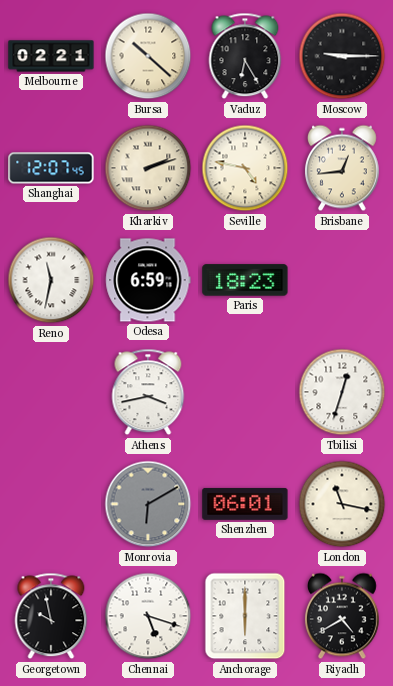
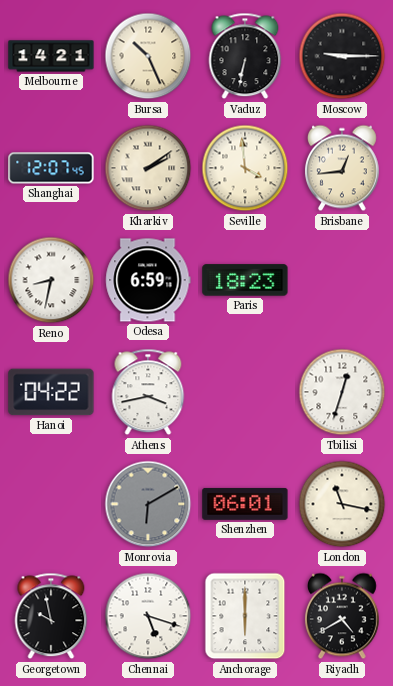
Melbourne: 02:21 -> 14:21 (51, 56)
Bursa: 10:22 -> 10:26 (148, 56)
Vaduz: 6:25 -> 6:32 (245, 56)
Kharkiv: 2:12 -> 2:09 (148, 168)
Seville: 4:47 -> 3:59 (245, 168)
Reno: 11:32 -> 8:32 (51, 280)
Hanoi: none -> 04:22 (51, 392)
